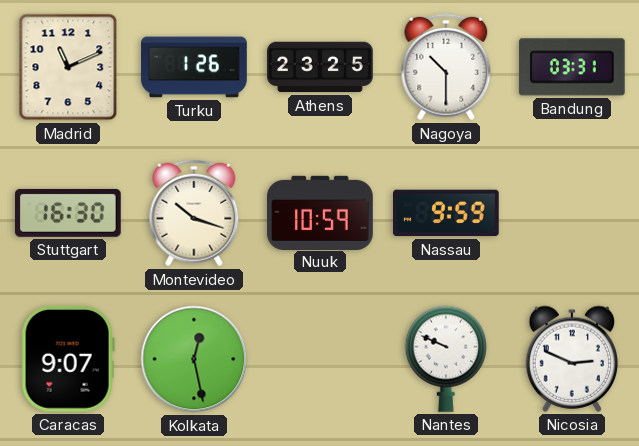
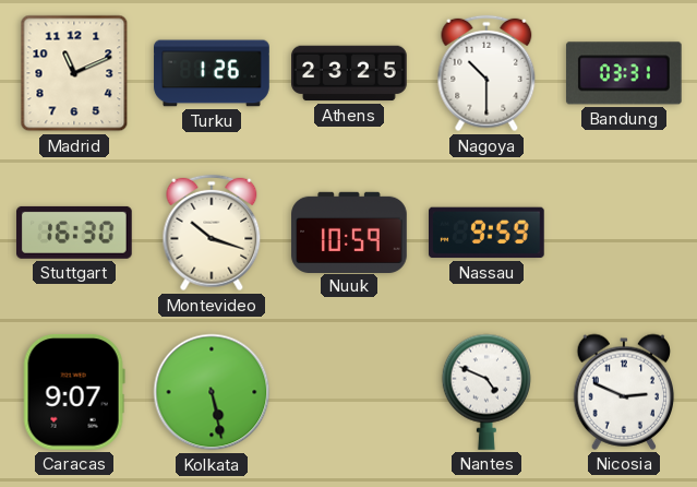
Kolkata: 12:28 -> 5:28 (212, 392)
Nantes: 9:49 -> 4:49 (485, 392)
